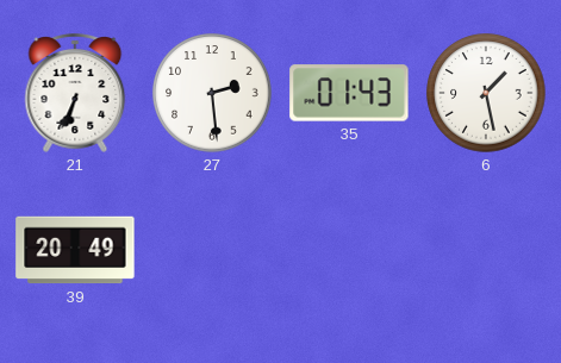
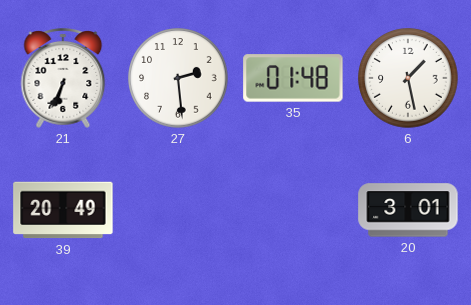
35: 01:43 -> 01:48 (293, 78)
20: none -> 3:01 (408, 210)
